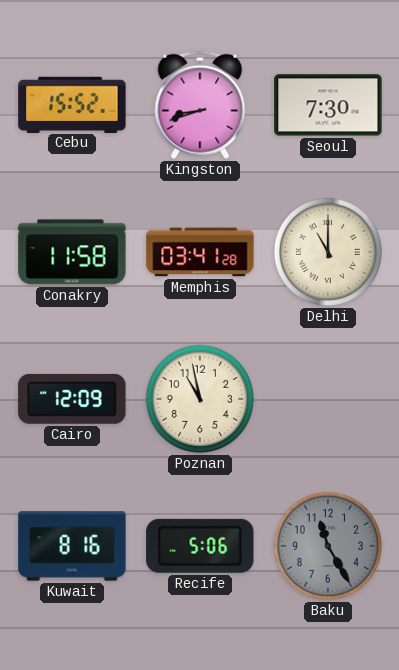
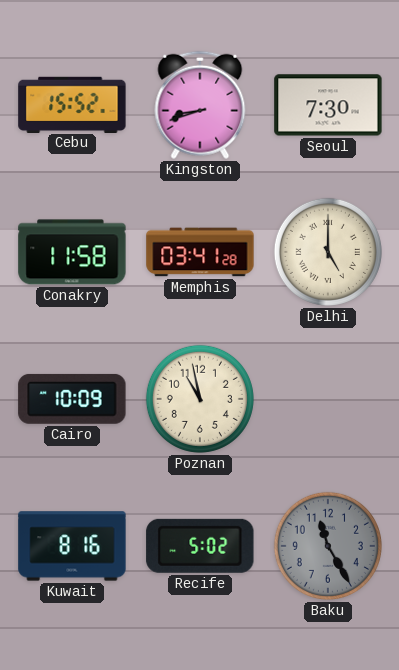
Delhi: 11:00 -> 5:00 (328, 252)
Cairo: 12:09 -> 10:09 (72, 399)
Recife: 5:06 -> 5:02 (200, 546)
